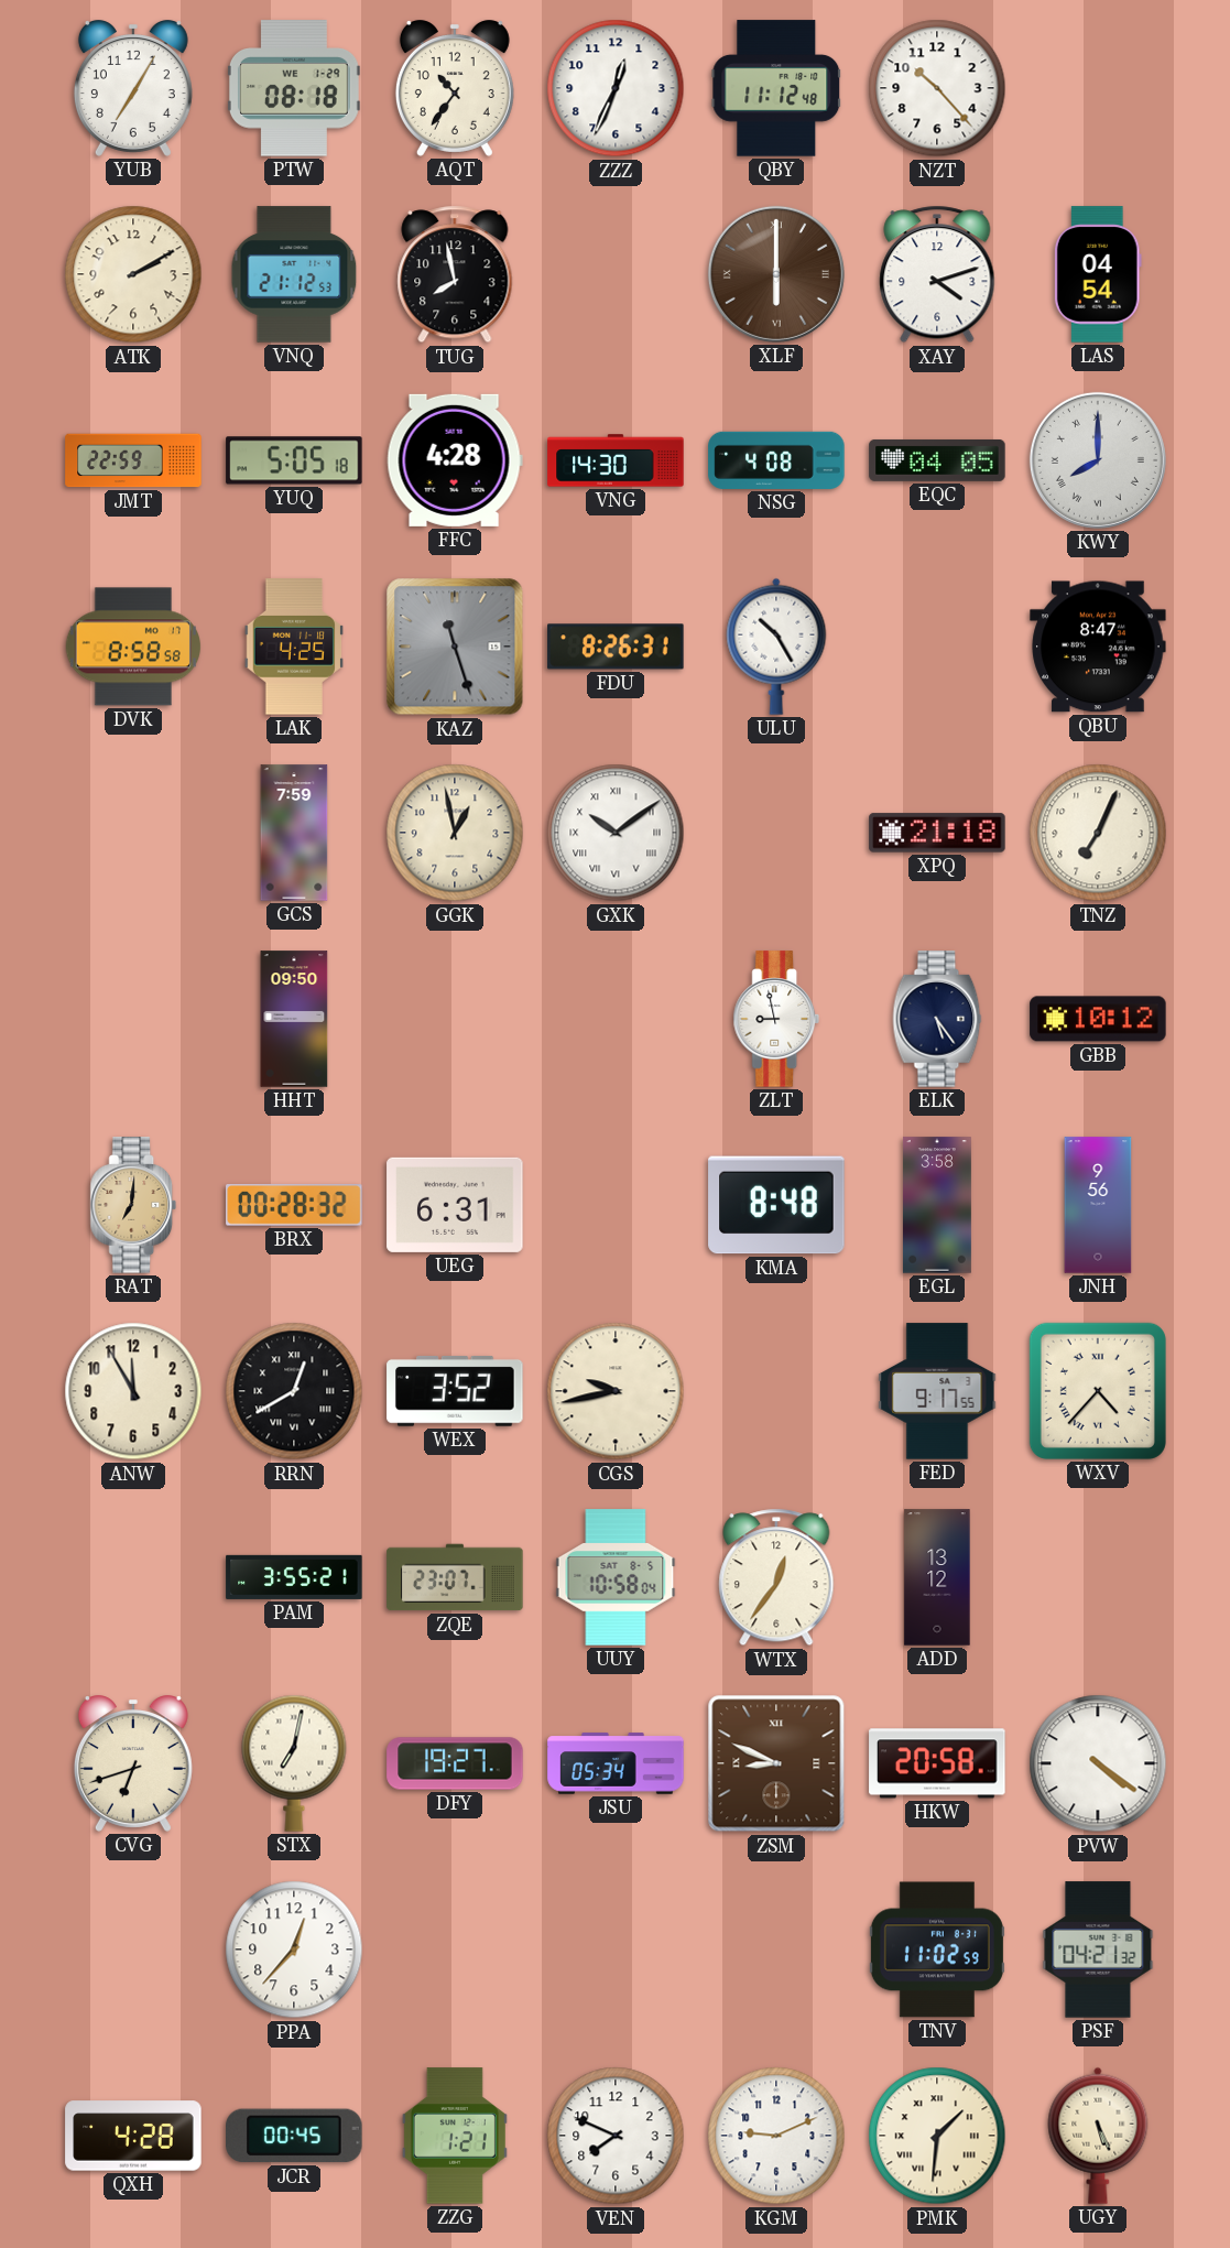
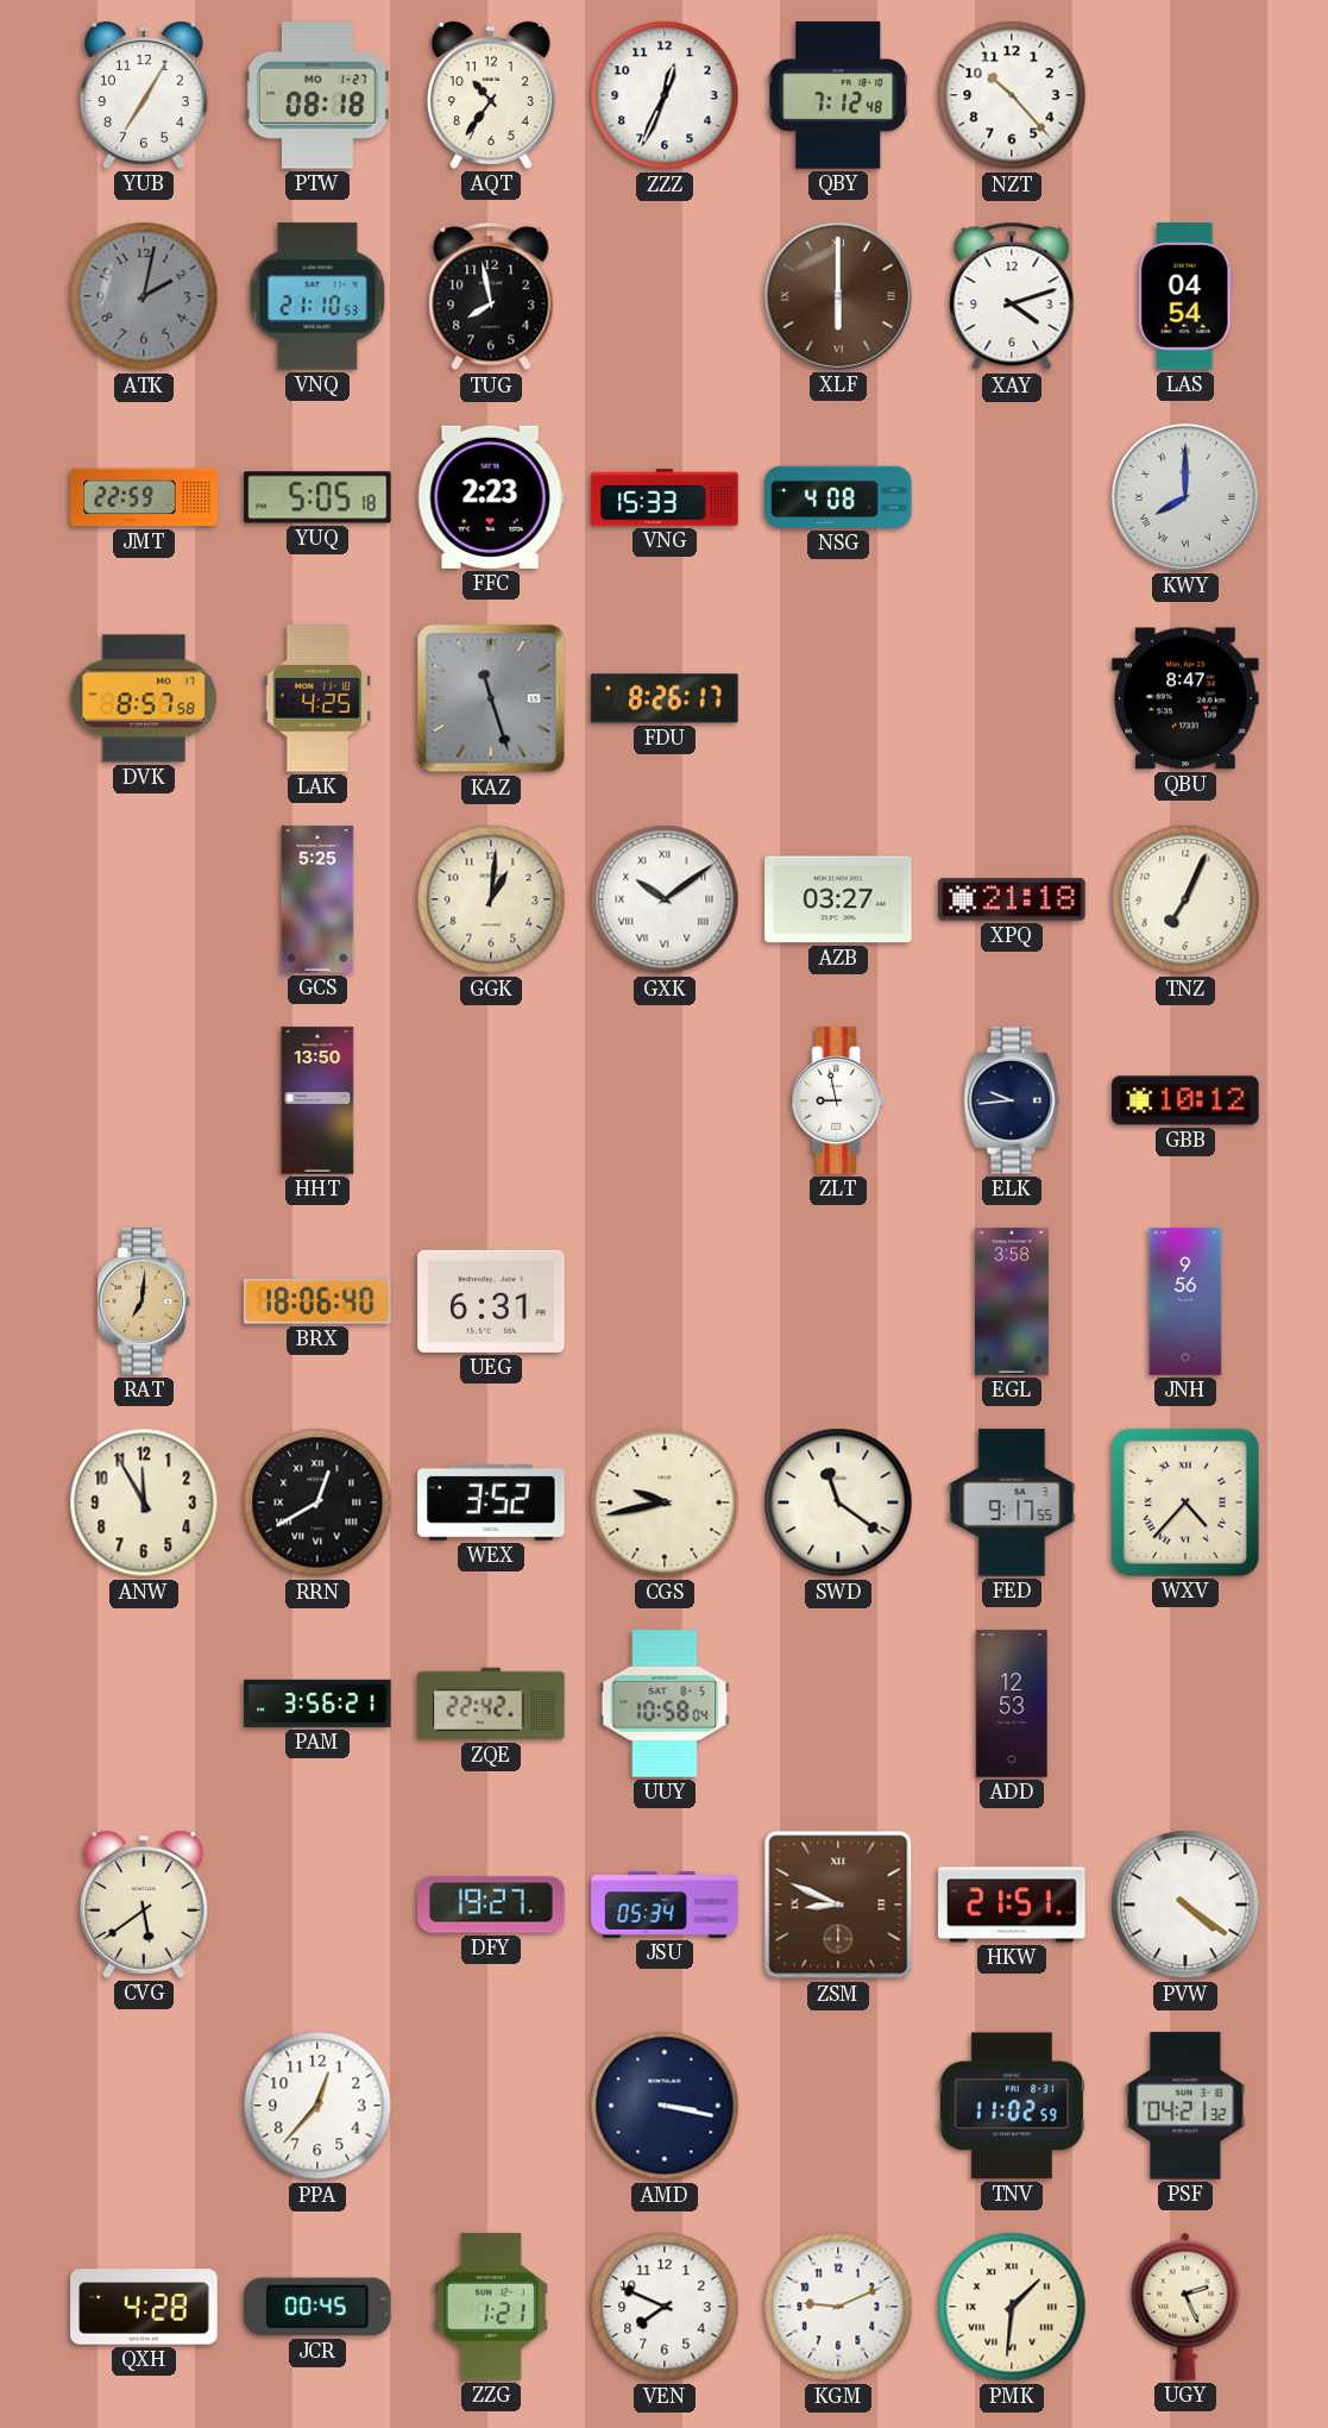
PTW date: WE 1-29 -> MO 1-27 (317, 95)
QBY: 11:12 -> 7:12 (838, 95)
ATK: 2:10 -> 2:02 (144, 296)
ATK dial: cream -> grey (144, 296)
VNQ: 21:12 -> 21:10 (317, 296)
FFC: 4:28 -> 2:23 (491, 497)
VNG: 14:30 -> 15:33 (665, 497)
EQC: 04:05 -> none (937, 460)
DVK: 8:58 -> 8:57 (143, 698)
FDU: 8:26:31 -> 8:26:17 (665, 698)
ULU: 10:25 -> none (776, 647)
GCS: 7:59 -> 5:25 (317, 899)
GGK: 12:58 -> 1:01 (491, 899)
AZB: none -> 03:27 (838, 899)
HHT: 09:50 -> 13:50 (317, 1100)
ELK: 5:24 -> 9:44 (1012, 1100)
BRX: 00:28 -> 18:06 (317, 1303)
KMA: 8:48 -> none (776, 1205)
SWD: none -> 11:21 (838, 1502)
PAM: 3:55 -> 3:56 (317, 1704)
ZQE: 23:07 -> 22:42 (491, 1704)
WTX: 12:36 -> none (776, 1577)
ADD: 13:12 -> 12:53 (1012, 1704)
CVG: 6:42 -> 5:39 (144, 1905)
STX: 7:02 -> none (294, 1763)
HKW: 20:58 -> 21:51 (1012, 1905)
AMD: none -> 3:17 (665, 2106)
UGY: 5:26 -> 2:26 (1185, 2307)
